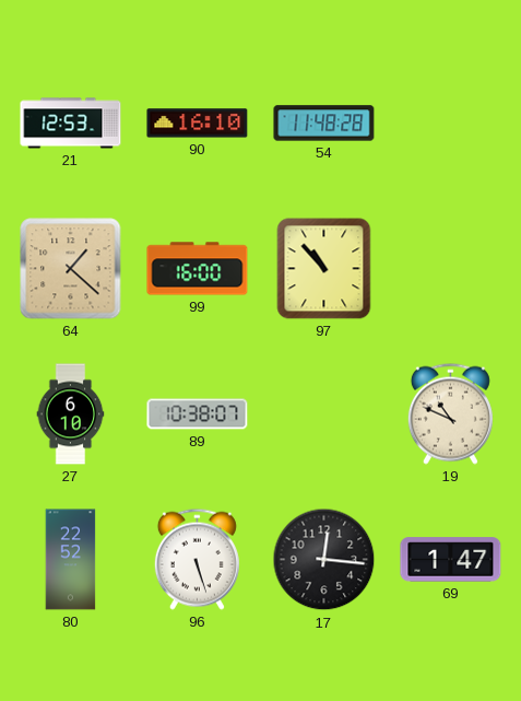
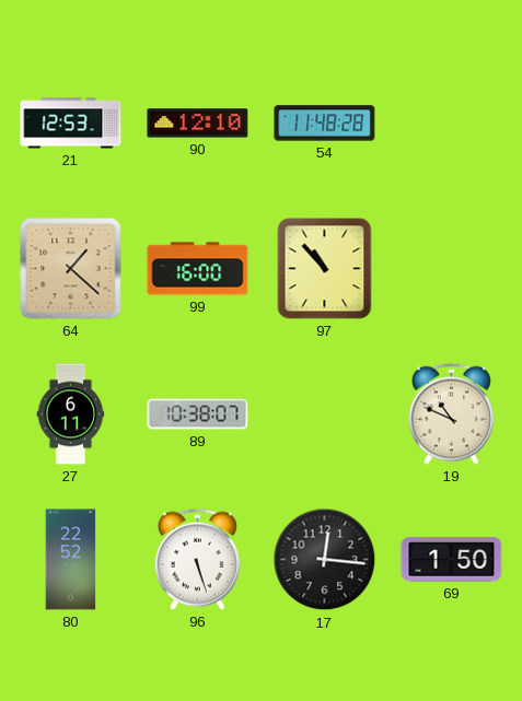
90: 16:10 -> 12:10 (198, 124)
27: 6:10 -> 6:11 (71, 414)
69: 1:47 -> 1:50 (452, 560)
